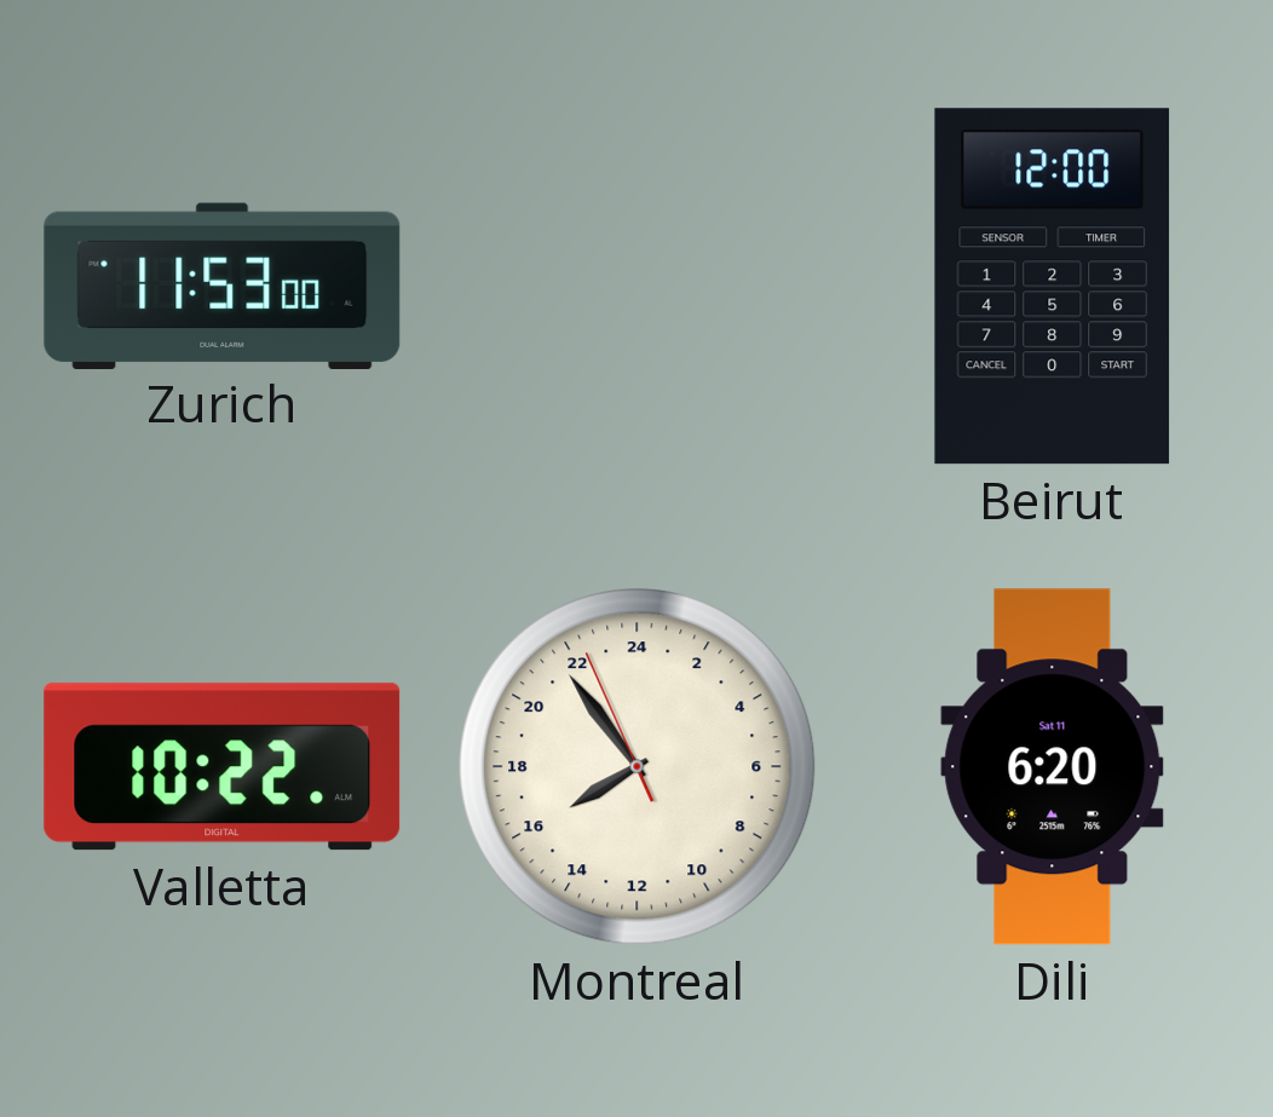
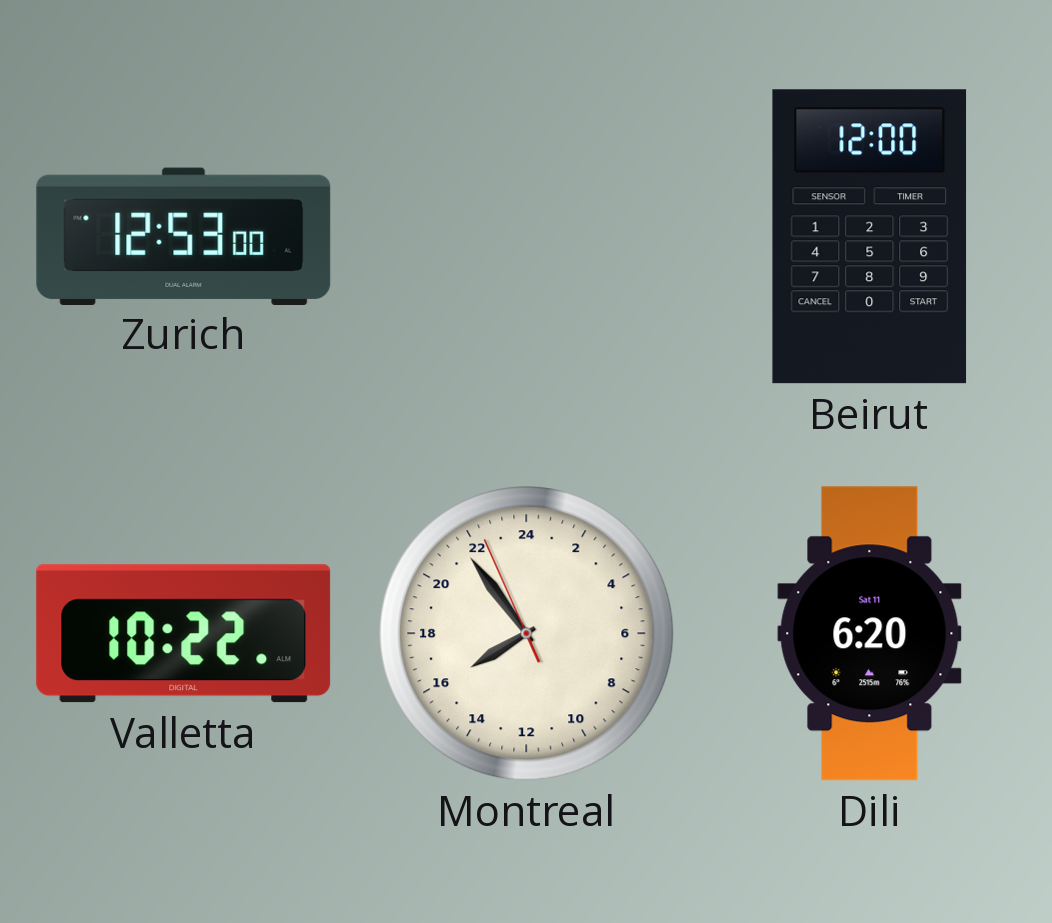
Zurich: 11:53 -> 12:53 (184, 236)
